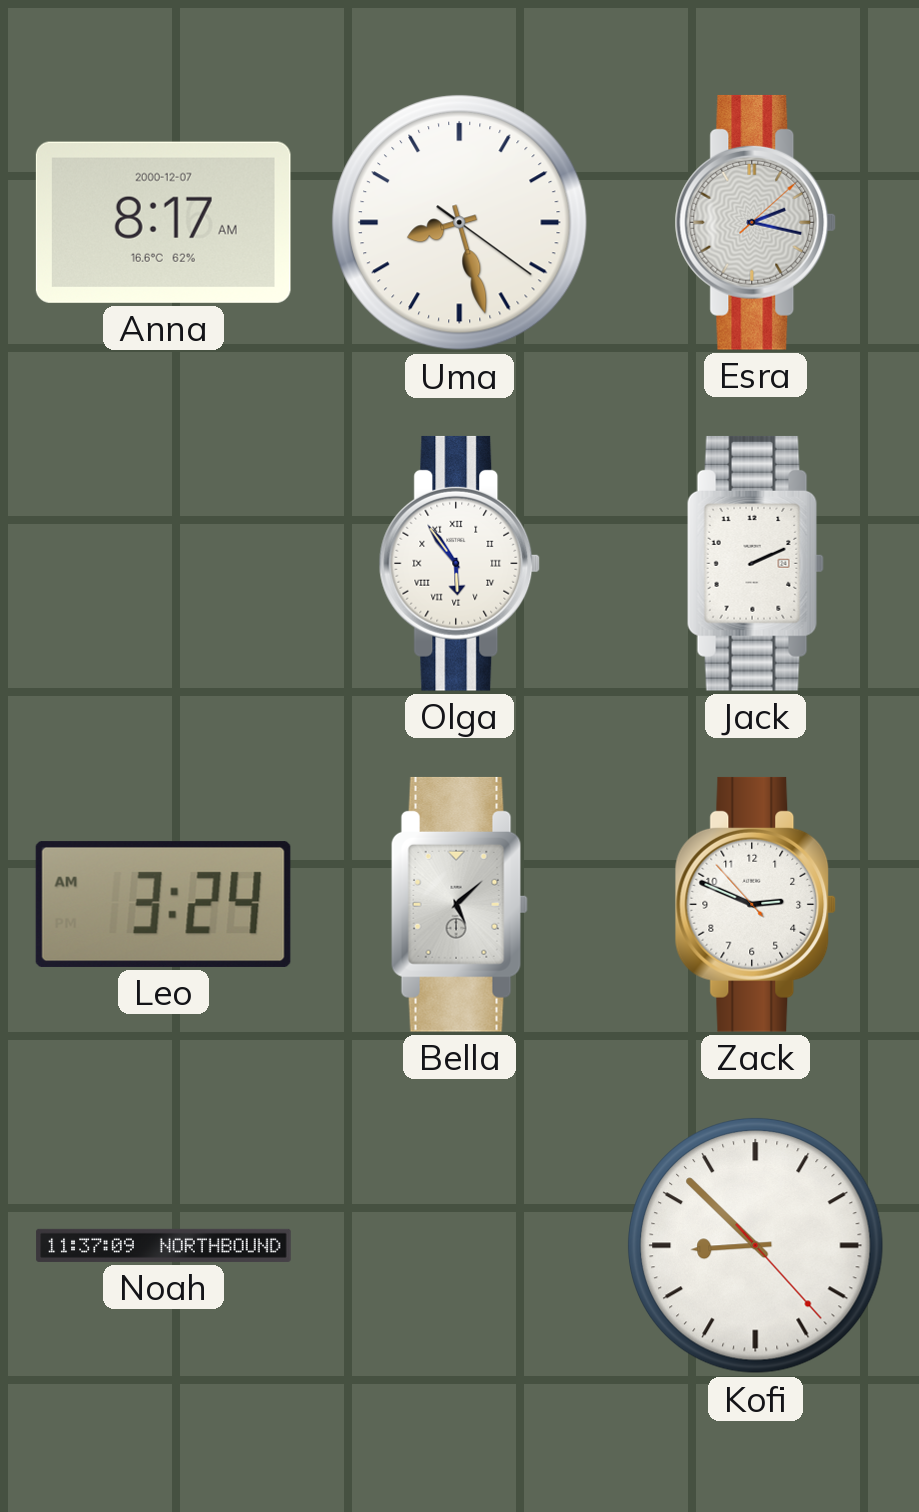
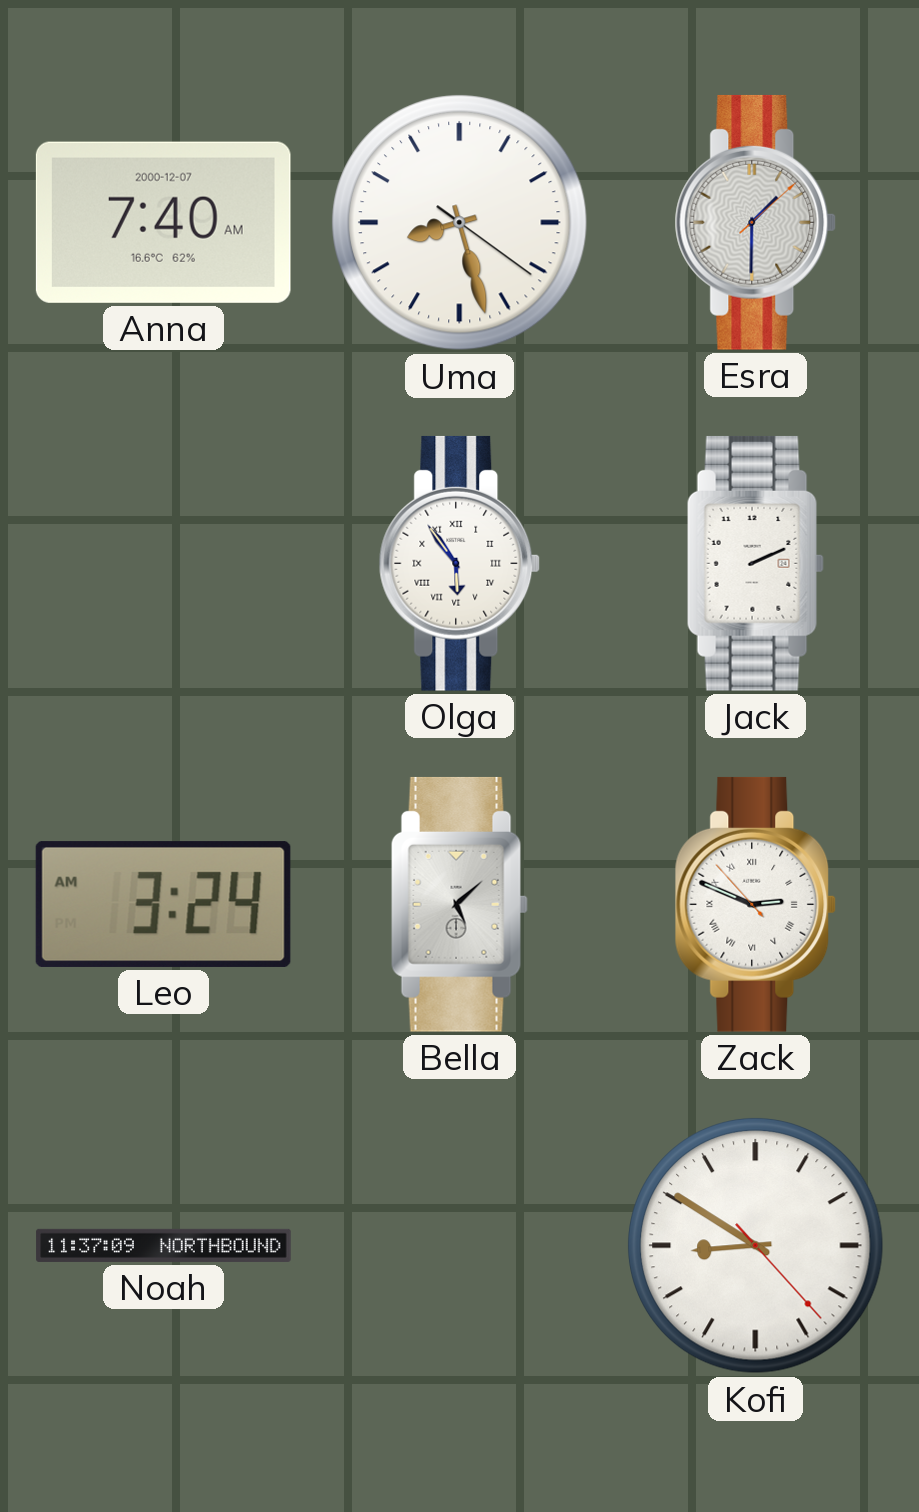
Anna: 8:17 -> 7:40 (163, 222)
Esra: 2:17 -> 1:30 (756, 222)
Zack numerals: Arabic -> Roman (756, 904)
Kofi: 8:52 -> 8:50 (756, 1246)
